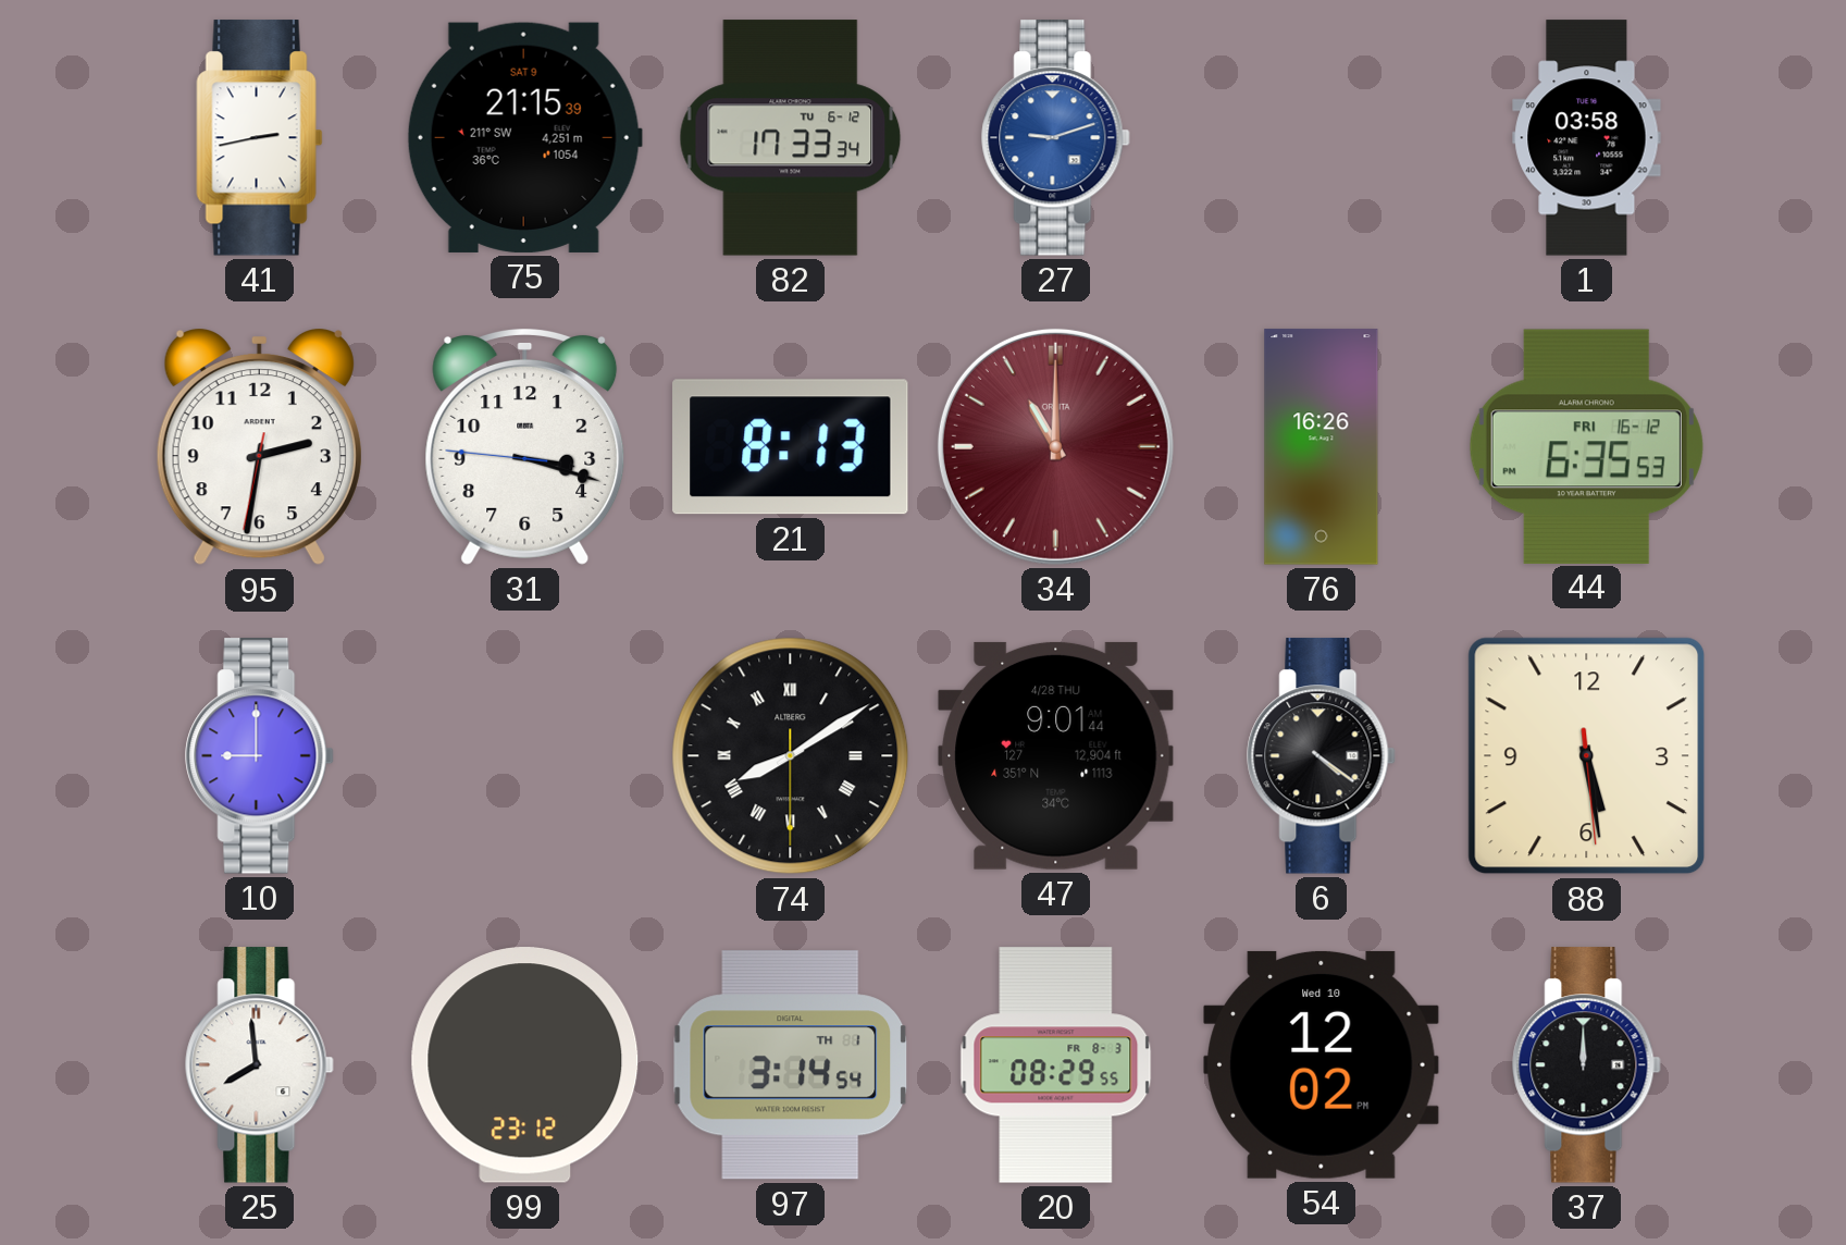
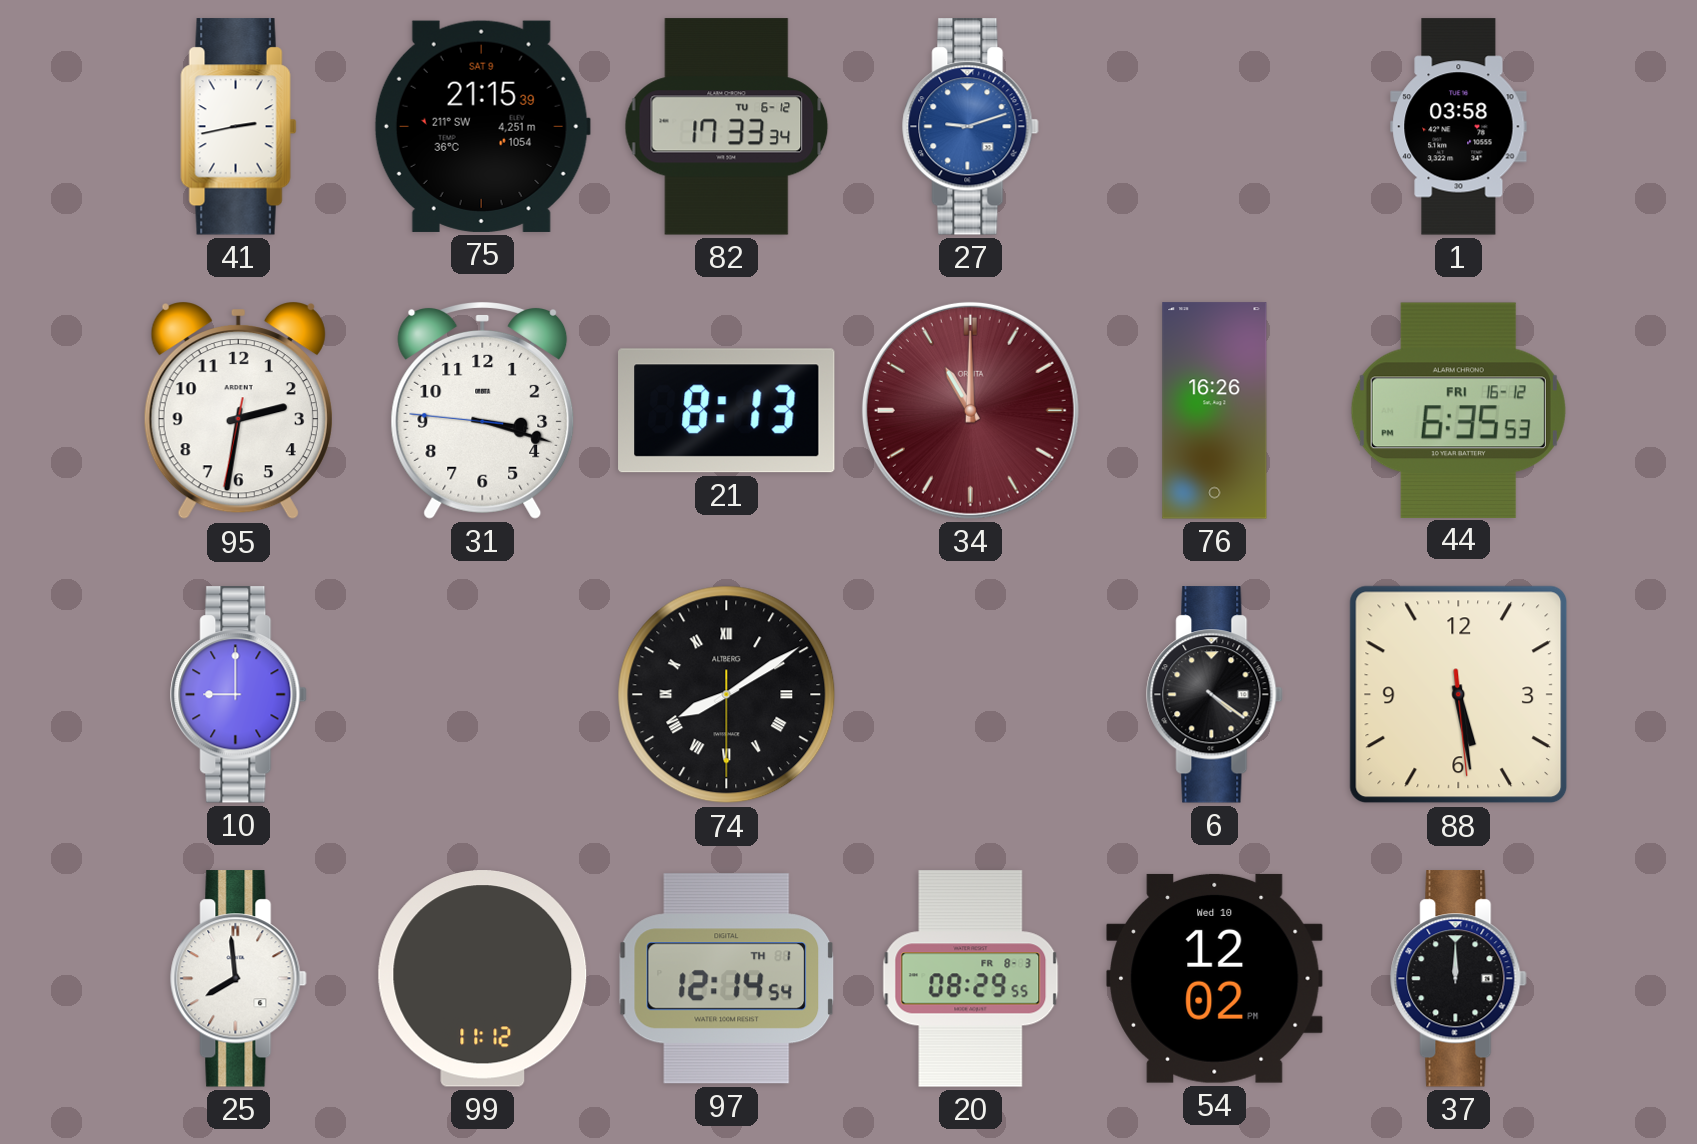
47: 9:01 -> none (1056, 755)
99: 23:12 -> 11:12 (483, 979)
97: 3:14 -> 12:14 (727, 979)
